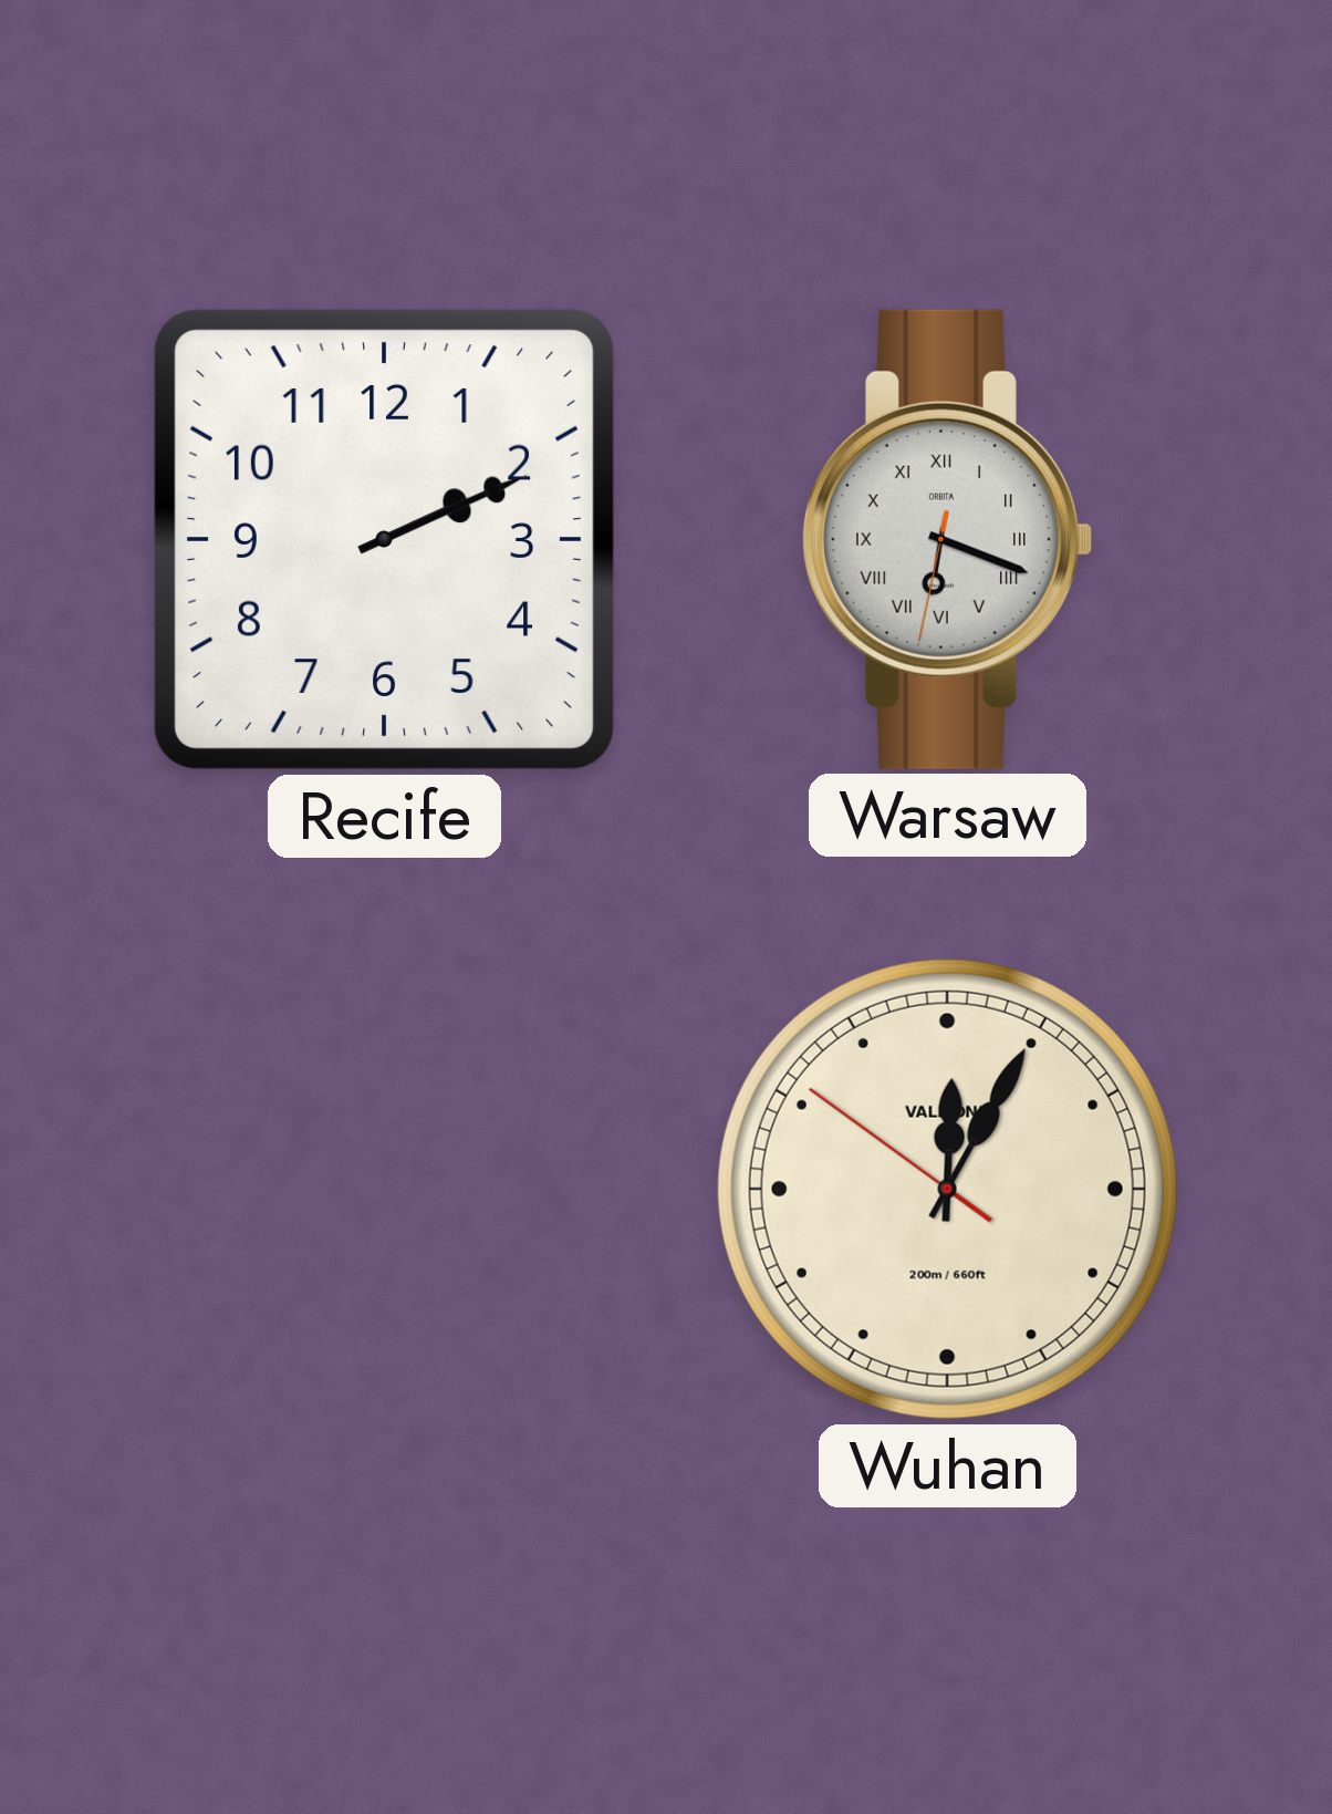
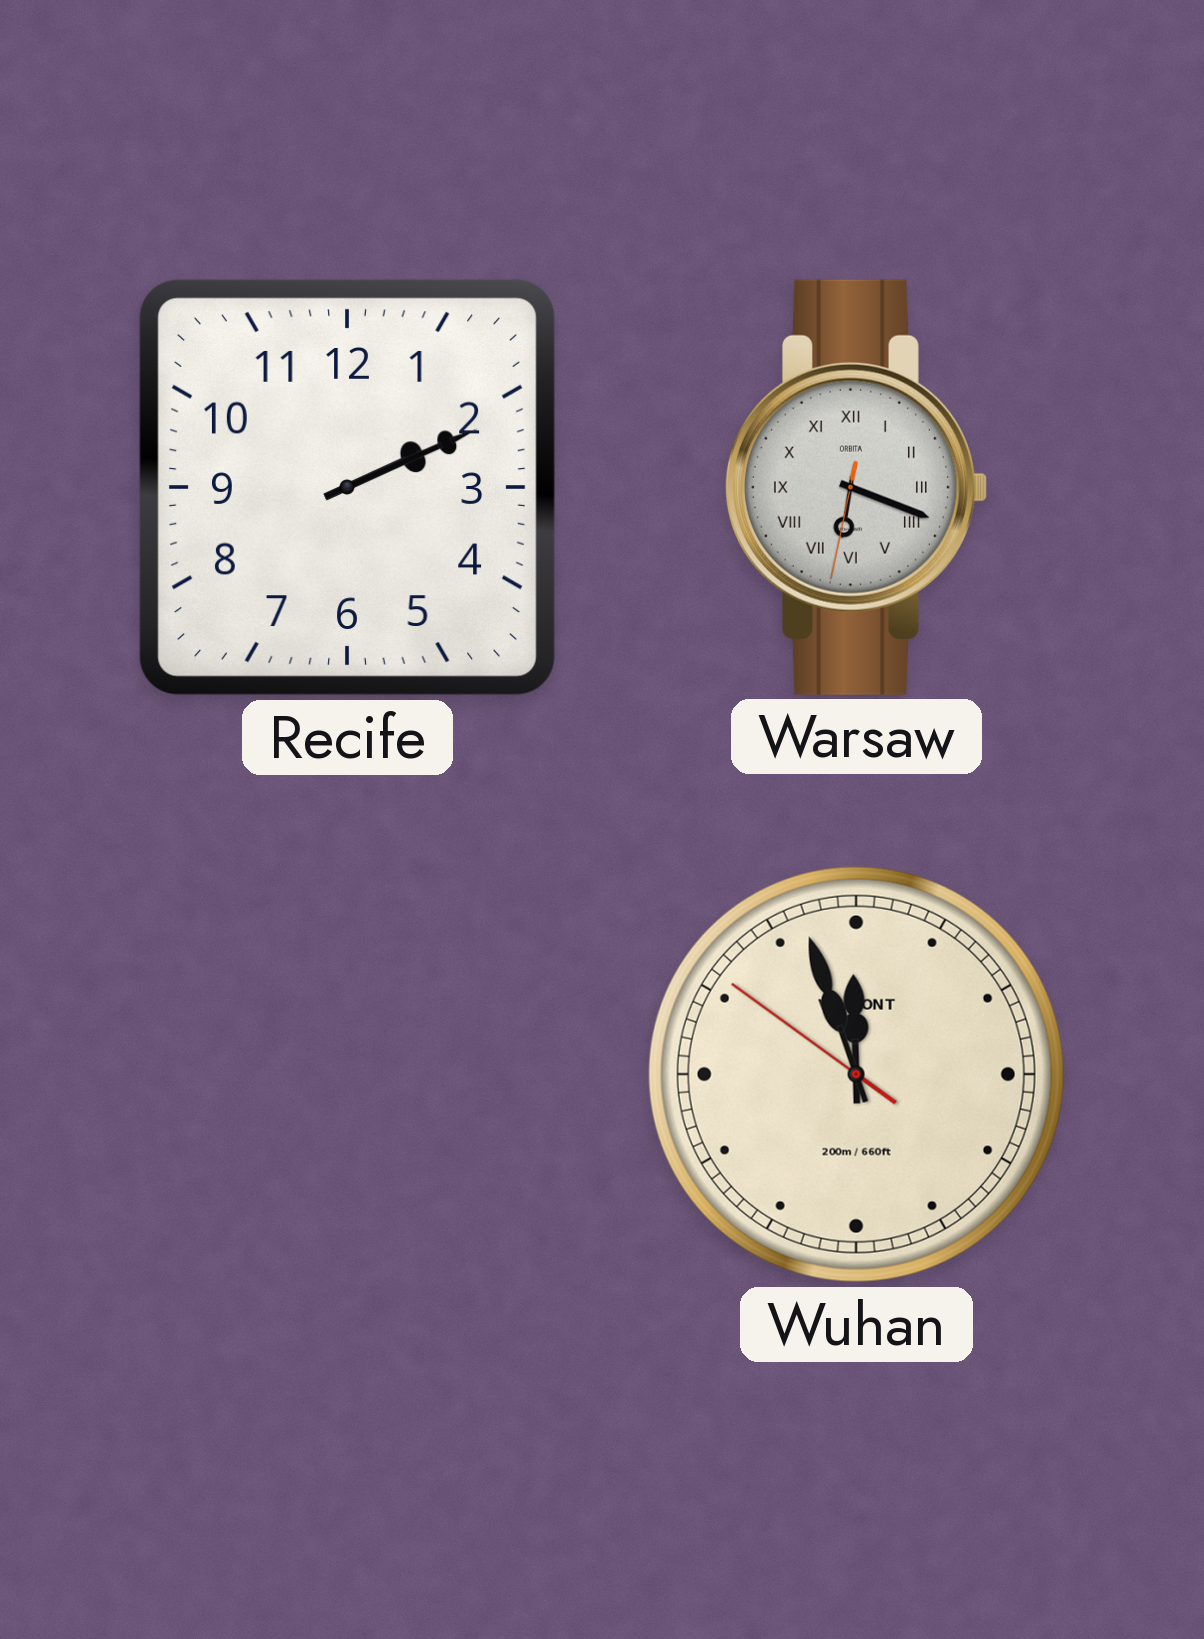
Wuhan: 12:04 -> 11:56 (856, 1074)
